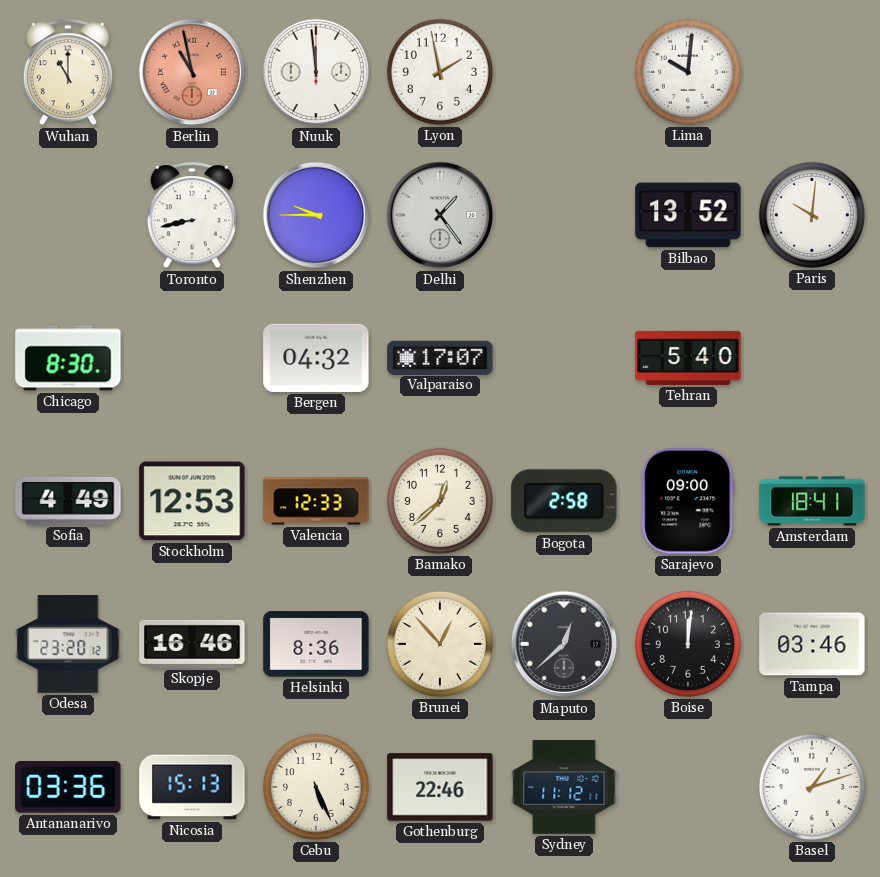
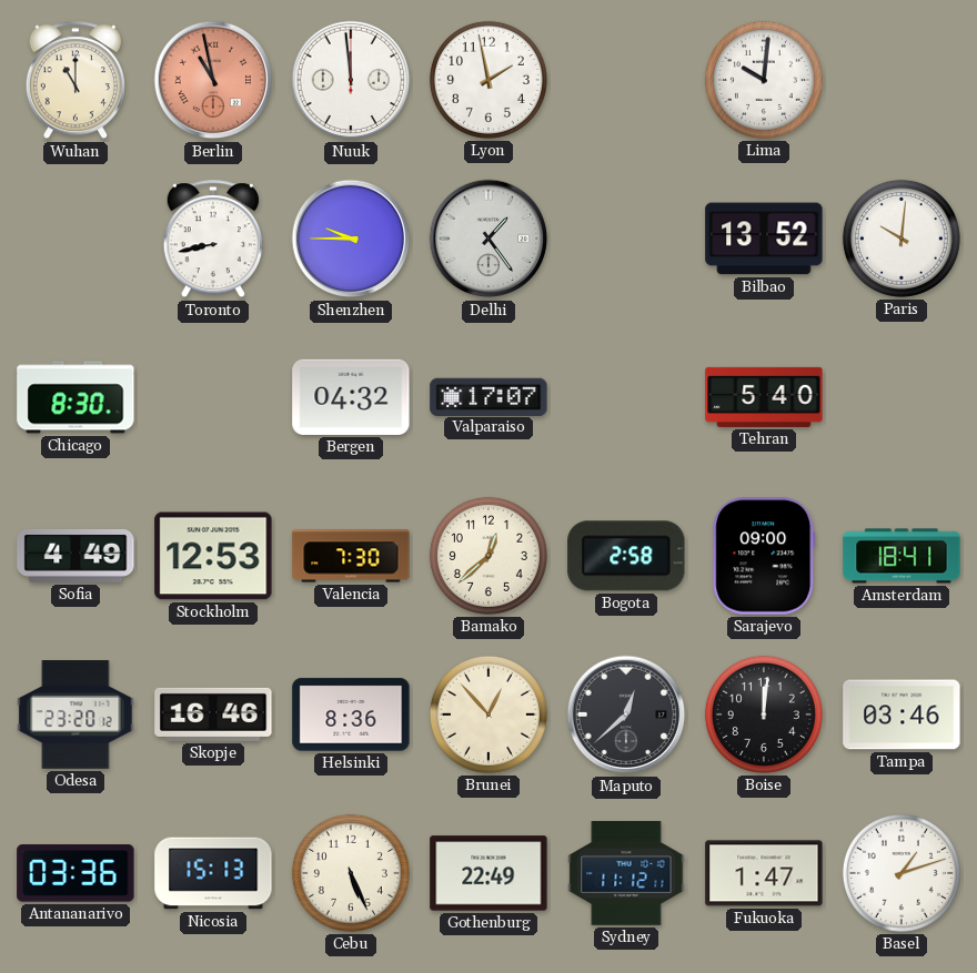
Valencia: 12:33 -> 7:30 (351, 556)
Gothenburg: 22:46 -> 22:49 (488, 873)
Fukuoka: none -> 1:47 (764, 873)
